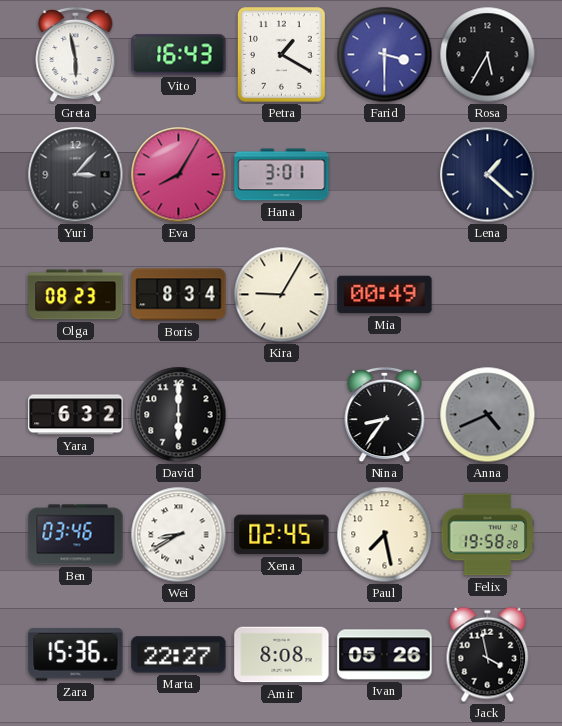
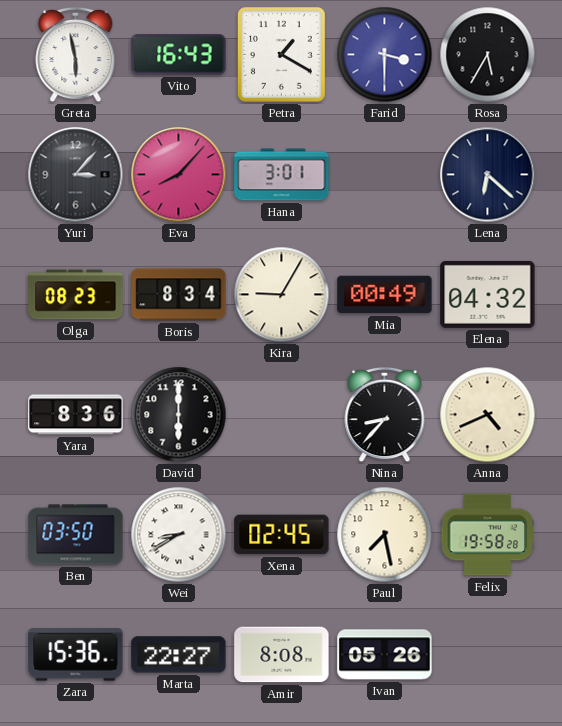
Eva: 8:05 -> 8:07 (179, 175)
Lena: 1:22 -> 6:22 (488, 175)
Elena: none -> 04:32 (488, 294)
Yara: 6:32 -> 8:36 (76, 415)
Nina: 8:36 -> 8:37 (385, 415)
Anna dial: grey -> cream (488, 415)
Ben: 03:46 -> 03:50 (76, 535)
Jack: 3:58 -> none (488, 655)
